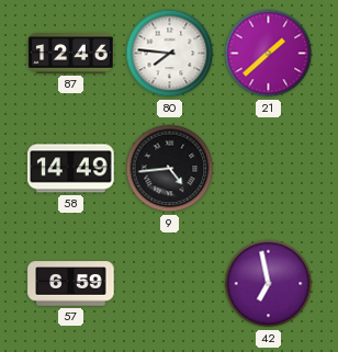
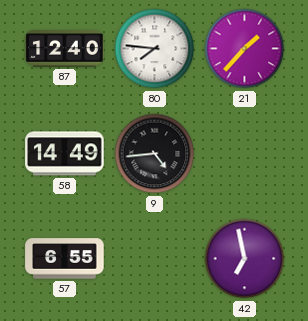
87: 12:46 -> 12:40 (65, 49)
21: 1:38 -> 1:37 (245, 49)
57: 6:59 -> 6:55 (65, 259)
